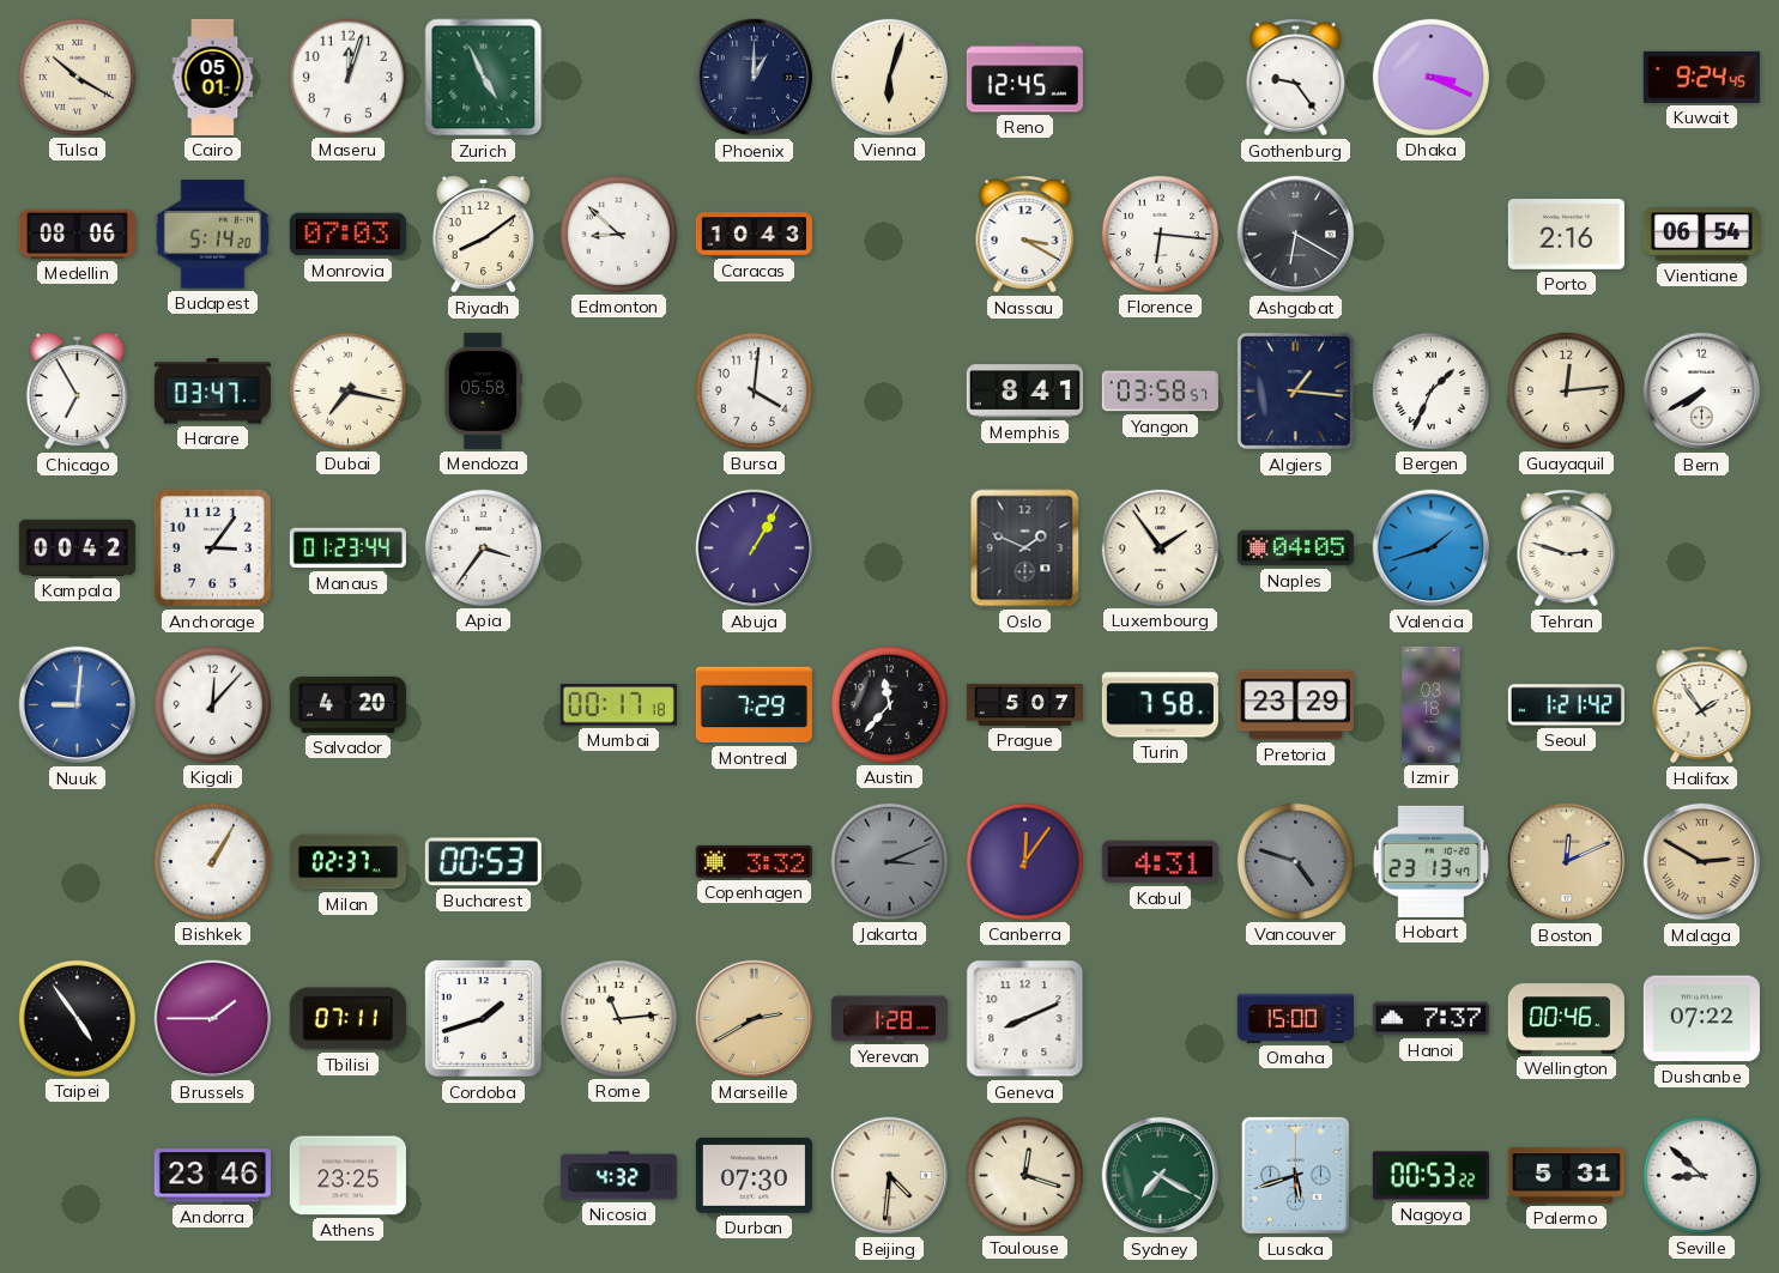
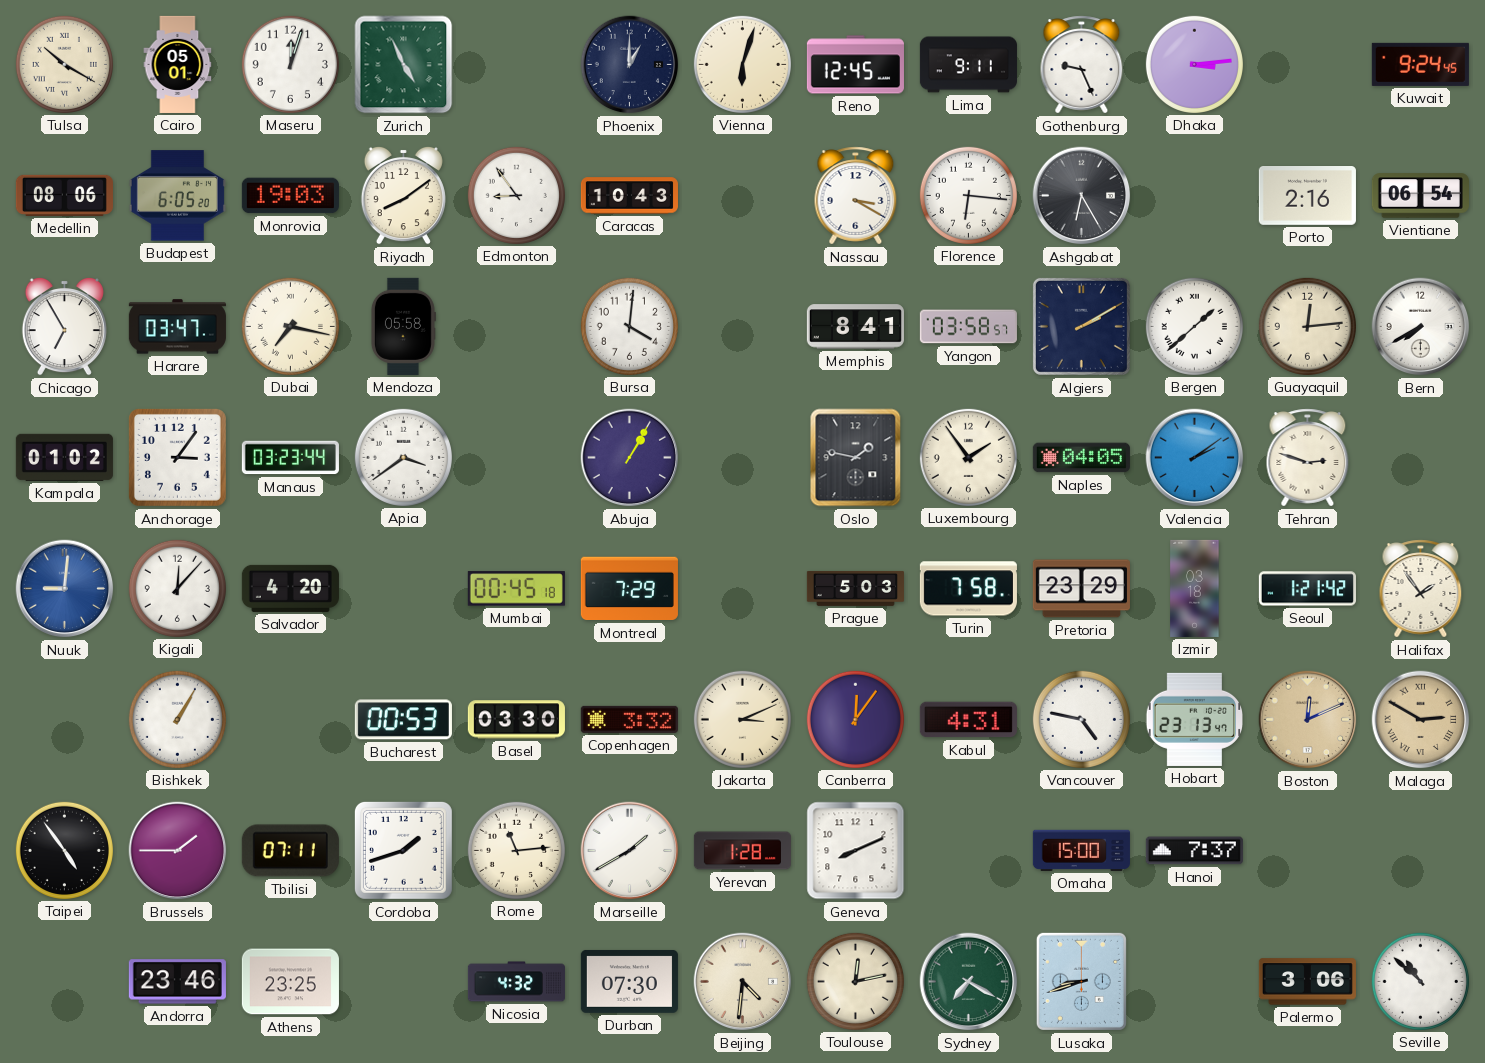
Lima: none -> 9:11 (968, 65)
Gothenburg: 9:24 -> 9:26 (1082, 65)
Dhaka: 3:19 -> 3:14 (1194, 64)
Budapest: 5:14 -> 6:05 (177, 196)
Monrovia: 07:03 -> 19:03 (290, 196)
Edmonton: 8:52 -> 8:54 (516, 195)
Ashgabat: 6:20 -> 6:25 (1082, 196)
Algiers: 1:16 -> 2:10 (1081, 326)
Bergen: 1:34 -> 1:38 (1194, 326)
Kampala: 00:42 -> 01:02 (64, 457)
Manaus: 01:23 -> 03:23 (290, 458)
Apia: 3:36 -> 3:39 (403, 457)
Oslo: 1:49 -> 1:47 (856, 458)
Valencia: 1:42 -> 2:09 (1195, 458)
Mumbai: 00:17 -> 00:45 (516, 589)
Austin: 11:37 -> none (889, 704)
Prague: 5:07 -> 5:03 (855, 588)
Milan: 02:37 -> none (347, 862)
Basel: none -> 03:30 (516, 720)
Jakarta dial: grey -> cream (742, 719)
Vancouver: 4:48 -> 4:47 (1081, 719)
Vancouver dial: grey -> white (1081, 719)
Marseille: 2:40 -> 1:40 (630, 851)
Marseille dial: champagne -> white (630, 851)
Wellington: 00:46 -> none (1566, 1019)
Dushanbe: 07:22 -> none (1701, 1019)
Toulouse: 12:18 -> 12:13 (855, 981)
Lusaka: 5:42 -> 8:42 (1081, 981)
Nagoya: 00:53 -> none (1430, 1176)
Palermo: 5:31 -> 3:06 (1307, 982)
Seville: 8:52 -> 10:52 (1420, 981)
